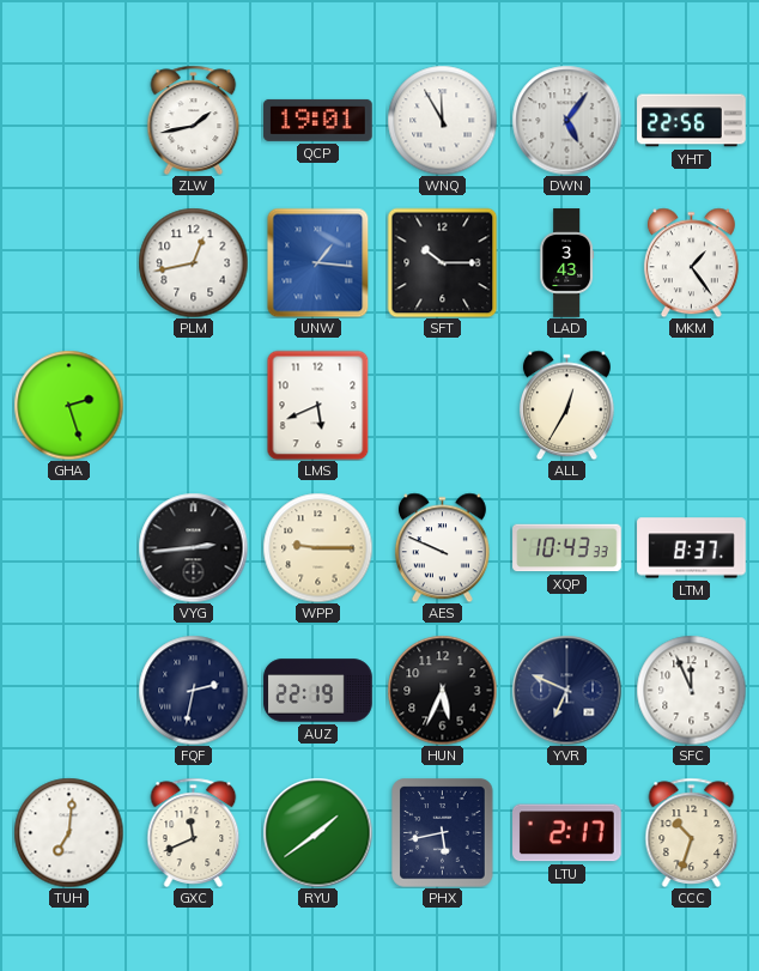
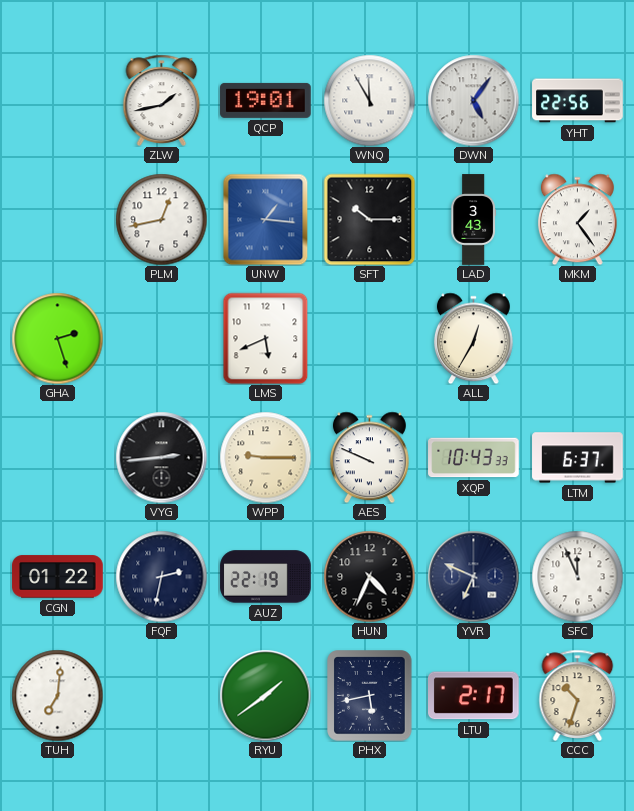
LTM: 8:37 -> 6:37 (578, 458)
CGN: none -> 01:22 (58, 577)
HUN: 5:34 -> 4:34 (369, 576)
GXC: 11:41 -> none (194, 832)
